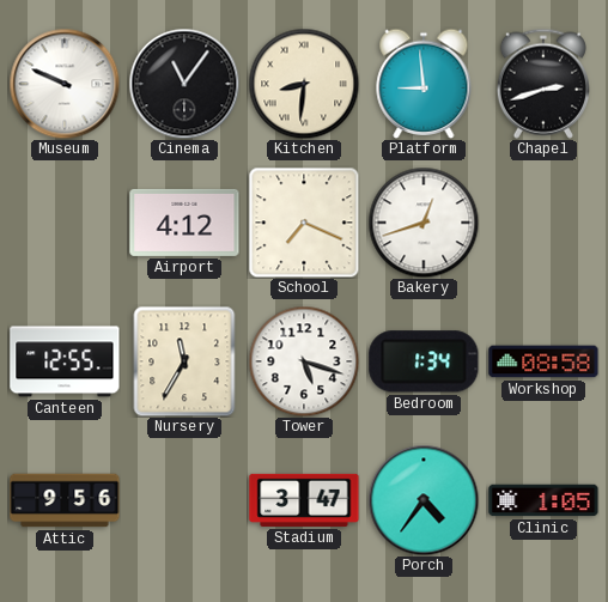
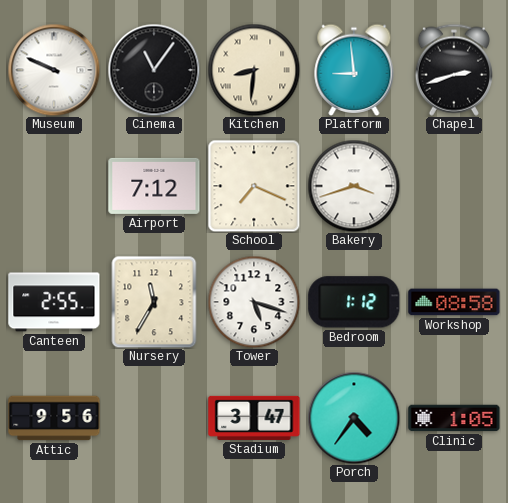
Airport: 4:12 -> 7:12 (154, 186)
Bakery: 12:42 -> 3:42 (354, 186)
Canteen: 12:55 -> 2:55 (54, 302)
Bedroom: 1:34 -> 1:12 (354, 302)
